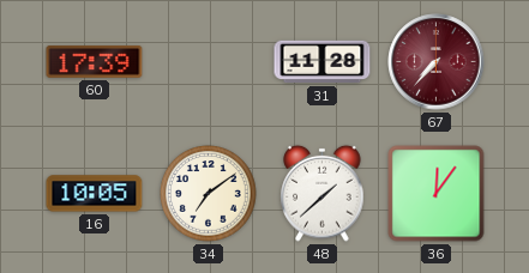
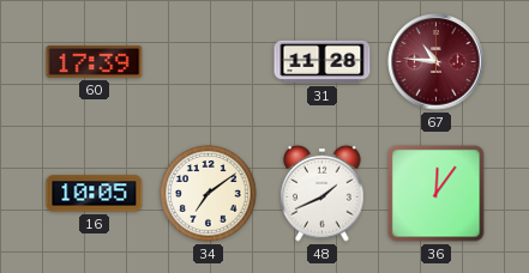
67: 7:37 -> 10:46 (437, 62)
48: 1:38 -> 1:41 (323, 193)
